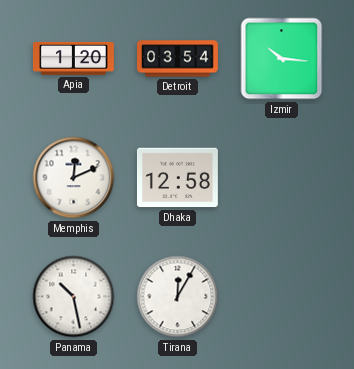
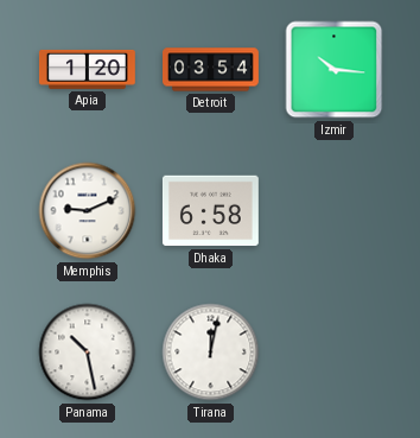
Memphis: 12:11 -> 9:11 (88, 211)
Dhaka: 12:58 -> 6:58 (210, 211)
Tirana: 12:05 -> 12:02 (211, 353)
